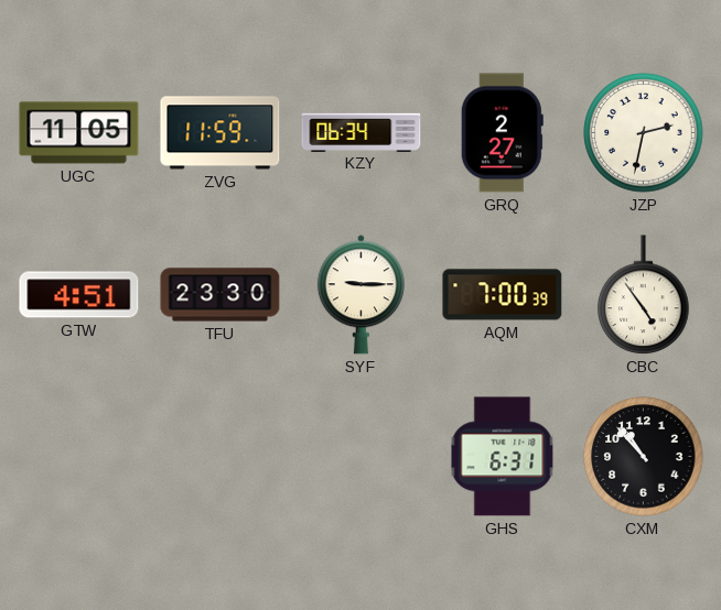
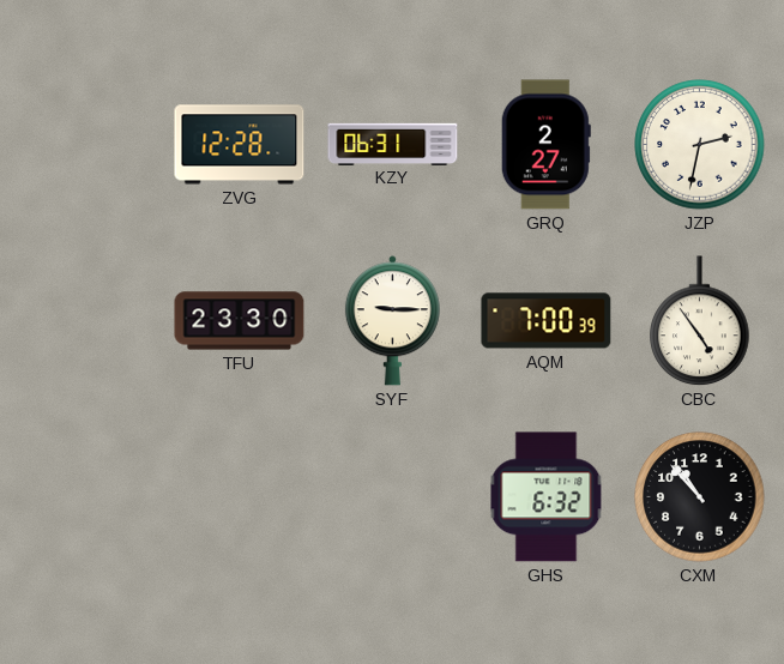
UGC: 11:05 -> none (79, 133)
ZVG: 11:59 -> 12:28 (240, 145)
KZY: 06:34 -> 06:31 (393, 144)
GTW: 4:51 -> none (79, 295)
GHS: 6:31 -> 6:32 (547, 497)
